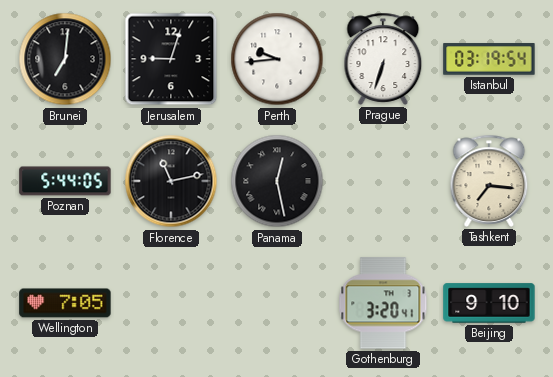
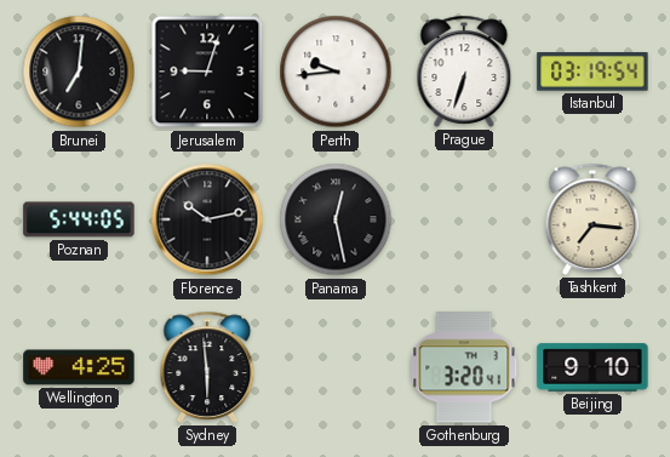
Florence: 11:13 -> 10:13 (207, 219)
Wellington: 7:05 -> 4:25 (79, 367)
Sydney: none -> 5:59 (207, 367)
